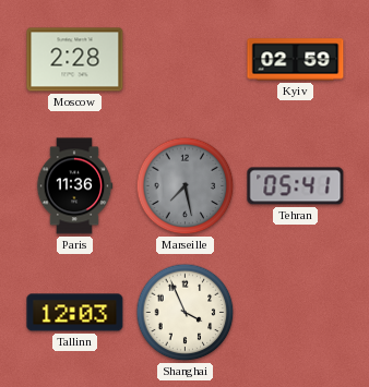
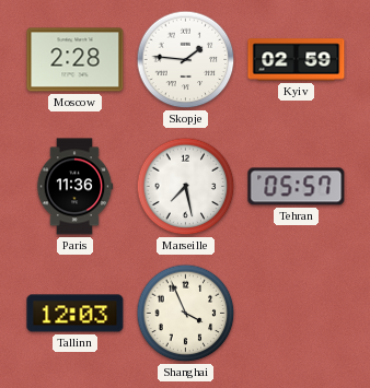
Skopje: none -> 1:46 (186, 60)
Marseille dial: grey -> white (186, 187)
Tehran: 05:41 -> 05:57 (297, 187)
